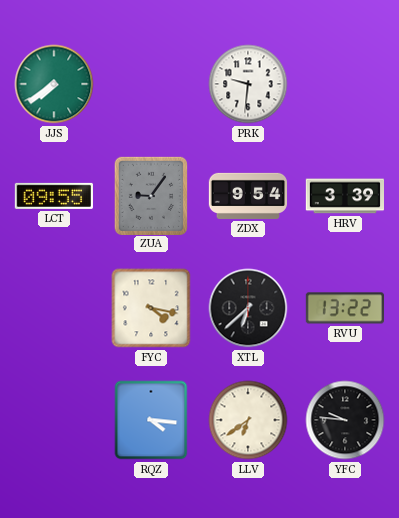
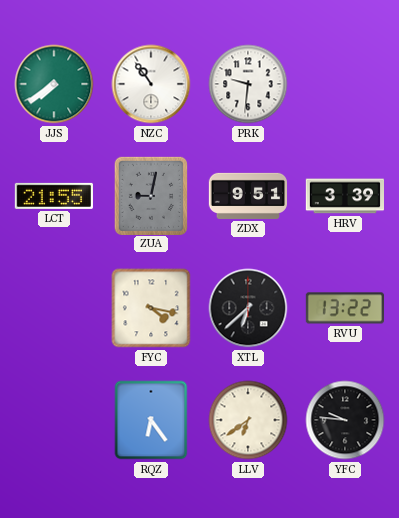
NZC: none -> 10:54 (151, 84)
LCT: 09:55 -> 21:55 (54, 196)
ZUA: 9:06 -> 9:02 (150, 195)
ZDX: 9:54 -> 9:51 (248, 196)
RQZ: 4:16 -> 6:24 (151, 420)
